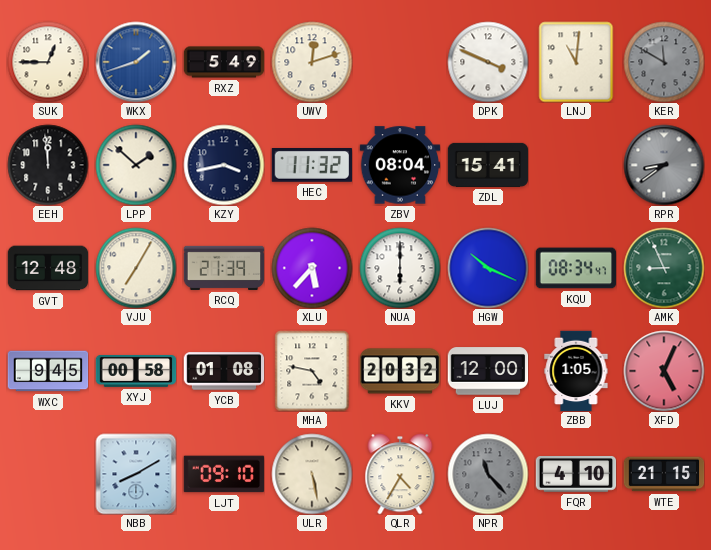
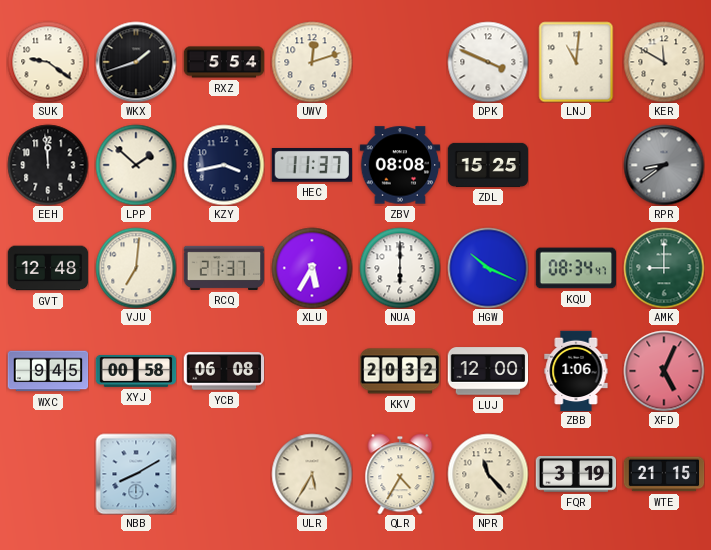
SUK: 12:45 -> 9:21 (48, 62)
WKX dial: blue -> black (136, 62)
RXZ: 5:49 -> 5:54 (224, 62)
KER dial: grey -> cream (664, 62)
HEC: 11:32 -> 11:37 (311, 166)
ZBV: 08:04 -> 08:08 (400, 165)
ZDL: 15:41 -> 15:25 (488, 165)
VJU: 7:05 -> 7:01 (136, 268)
RCQ: 21:39 -> 21:37 (224, 268)
XLU: 5:37 -> 5:35 (312, 268)
AMK: 8:56 -> 9:00 (664, 268)
YCB: 01:08 -> 06:08 (224, 371)
MHA: 4:47 -> none (312, 371)
ZBB: 1:05 -> 1:06 (576, 371)
LJT: 09:10 -> none (224, 474)
ULR: 5:28 -> 5:35 (312, 474)
NPR dial: grey -> cream (488, 474)
FQR: 4:10 -> 3:19 (576, 475)
